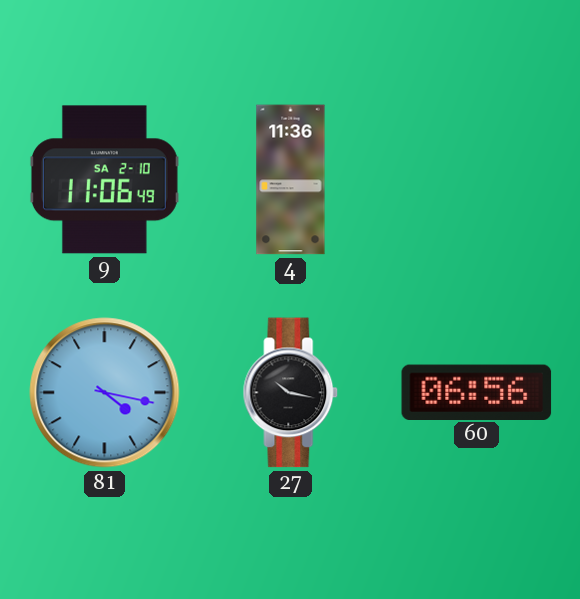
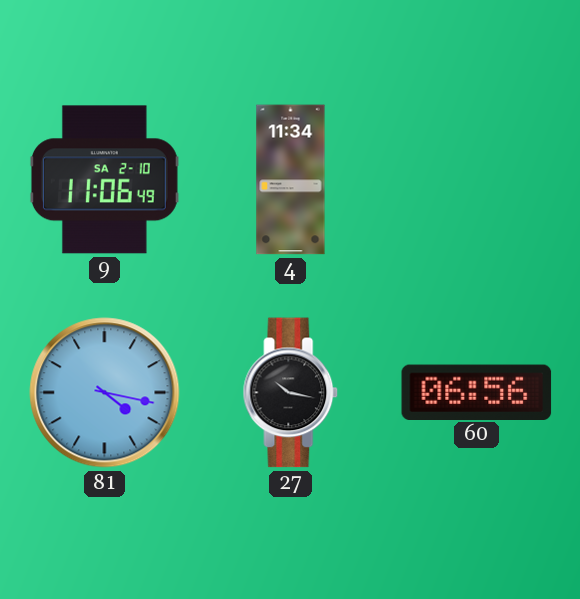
4: 11:36 -> 11:34 (291, 180)
